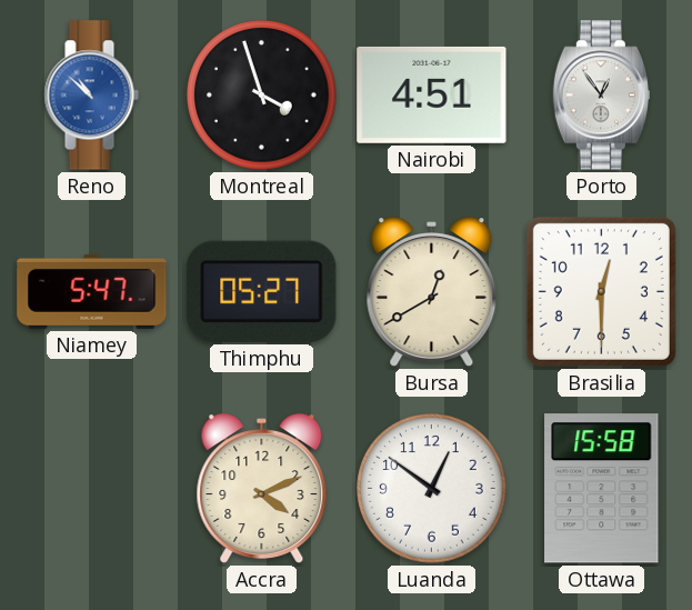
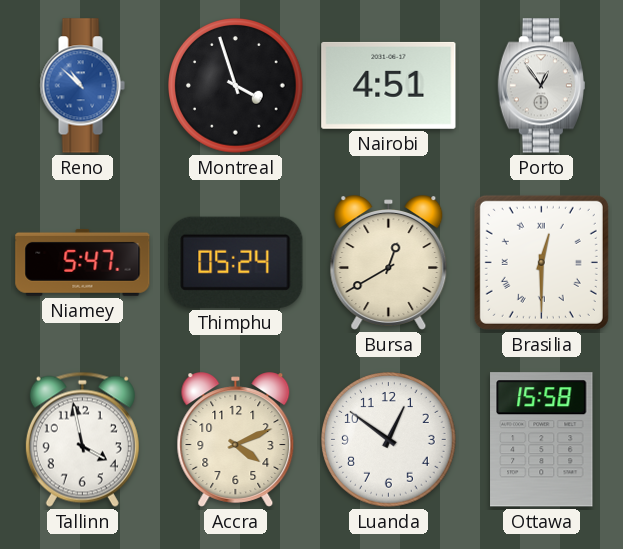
Thimphu: 05:27 -> 05:24 (236, 262)
Brasilia numerals: Arabic -> Roman (541, 262)
Tallinn: none -> 3:58 (82, 439)
